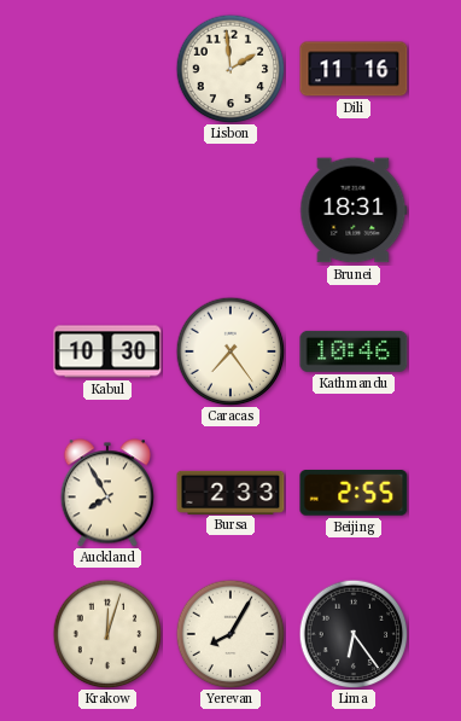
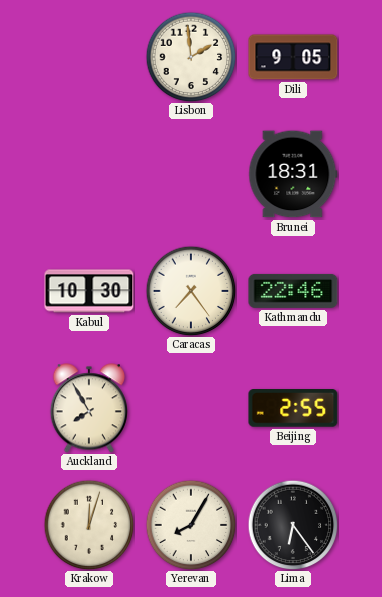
Dili: 11:16 -> 9:05 (293, 57)
Kathmandu: 10:46 -> 22:46 (293, 291)
Bursa: 2:33 -> none (230, 492)
